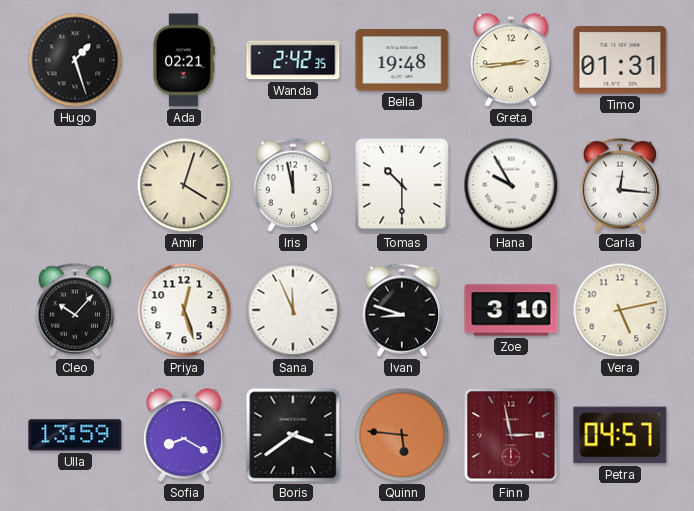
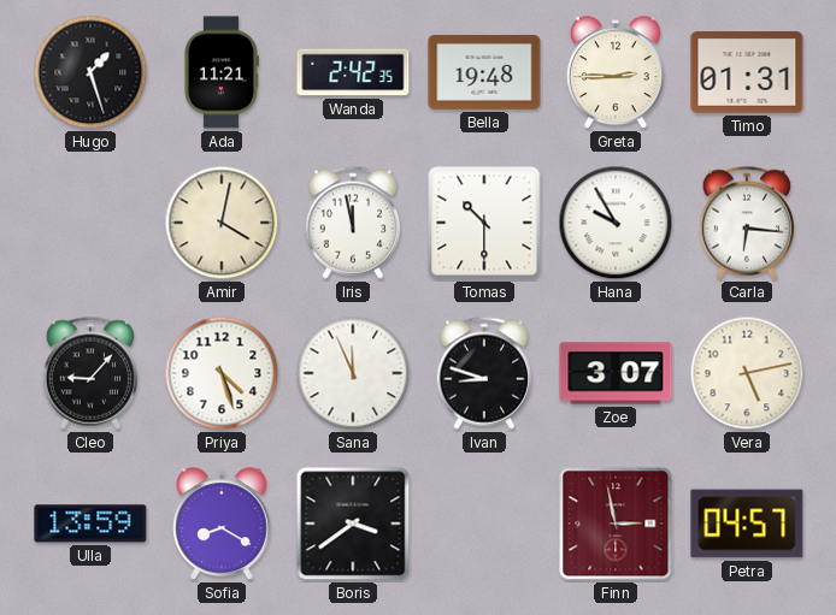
Ada: 02:21 -> 11:21 (220, 72)
Greta: 2:44 -> 2:45 (616, 73)
Amir: 4:03 -> 4:02 (222, 223)
Carla: 12:16 -> 6:16 (746, 223)
Cleo: 10:07 -> 9:07 (89, 373)
Priya: 12:27 -> 4:27 (222, 373)
Zoe: 3:10 -> 3:07 (616, 373)
Quinn: 5:46 -> none (402, 435)
